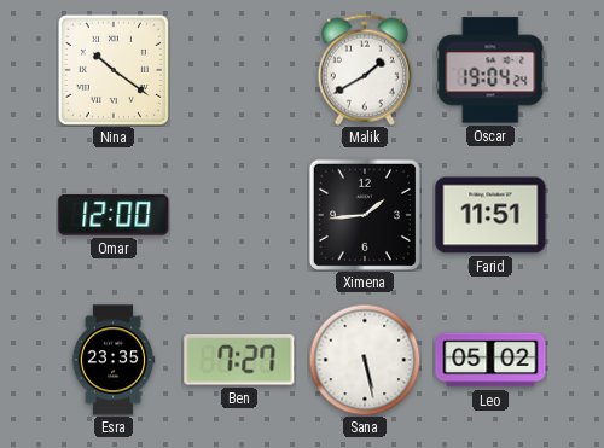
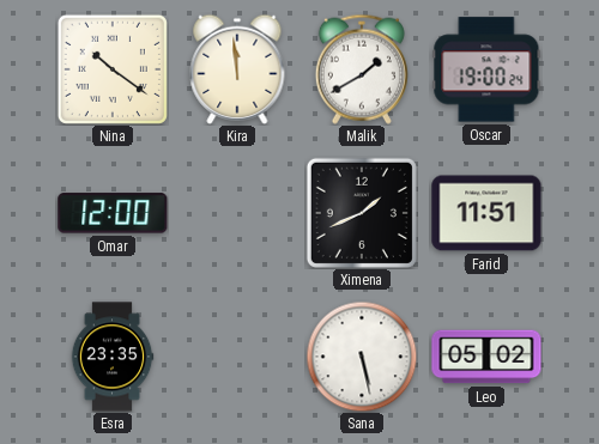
Kira: none -> 11:59 (237, 69)
Oscar: 19:04 -> 19:00 (486, 69)
Ximena: 1:44 -> 1:41 (362, 213)
Ben: 7:27 -> none (239, 360)
